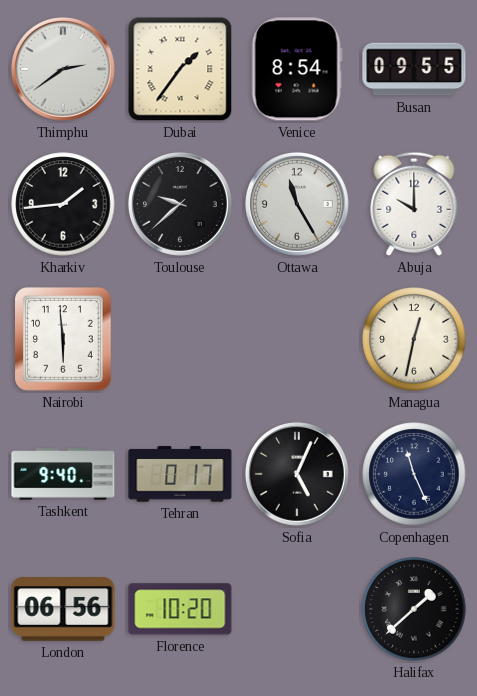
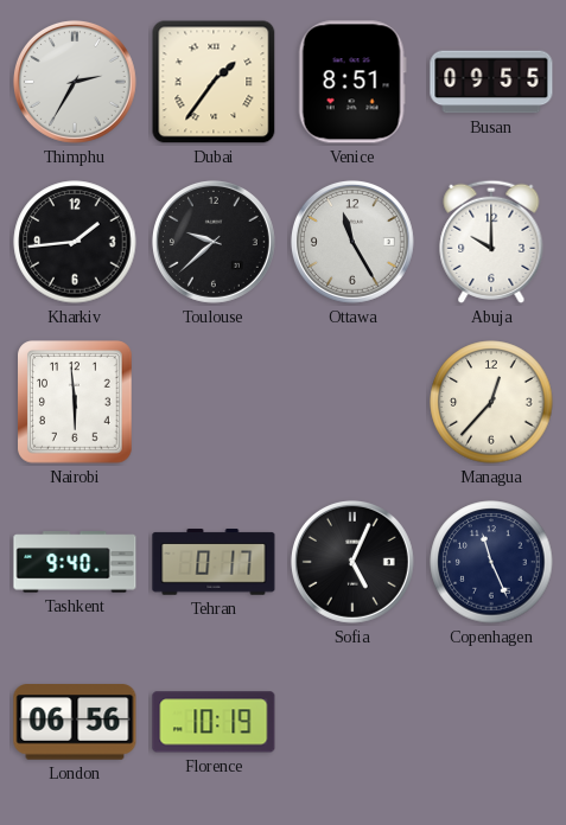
Thimphu: 2:39 -> 2:35 (75, 82)
Venice: 8:54 -> 8:51 (352, 82)
Managua: 12:32 -> 12:37 (491, 402)
Florence: 10:20 -> 10:19 (214, 722)
Halifax: 1:38 -> none (414, 609)
